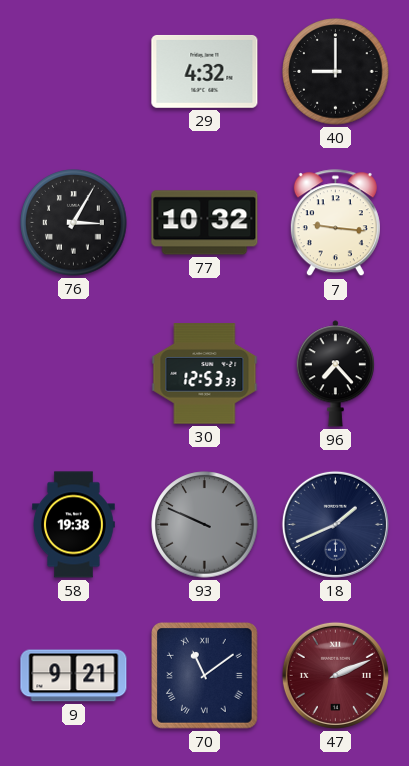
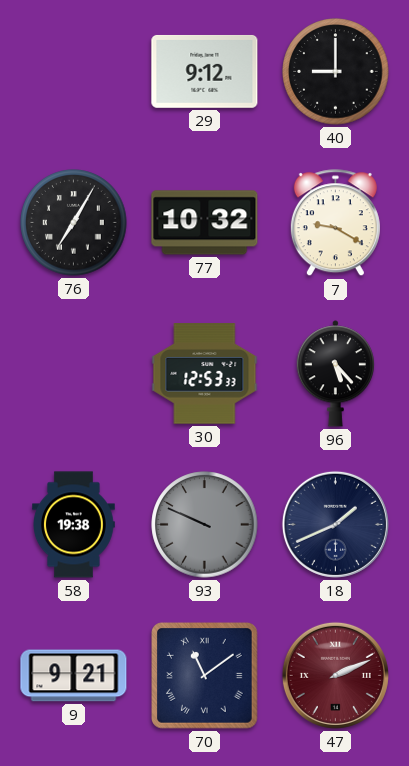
29: 4:32 -> 9:12 (205, 71)
76: 3:05 -> 7:05 (74, 223)
7: 9:16 -> 9:20 (335, 223)
96: 7:23 -> 5:23 (335, 374)
